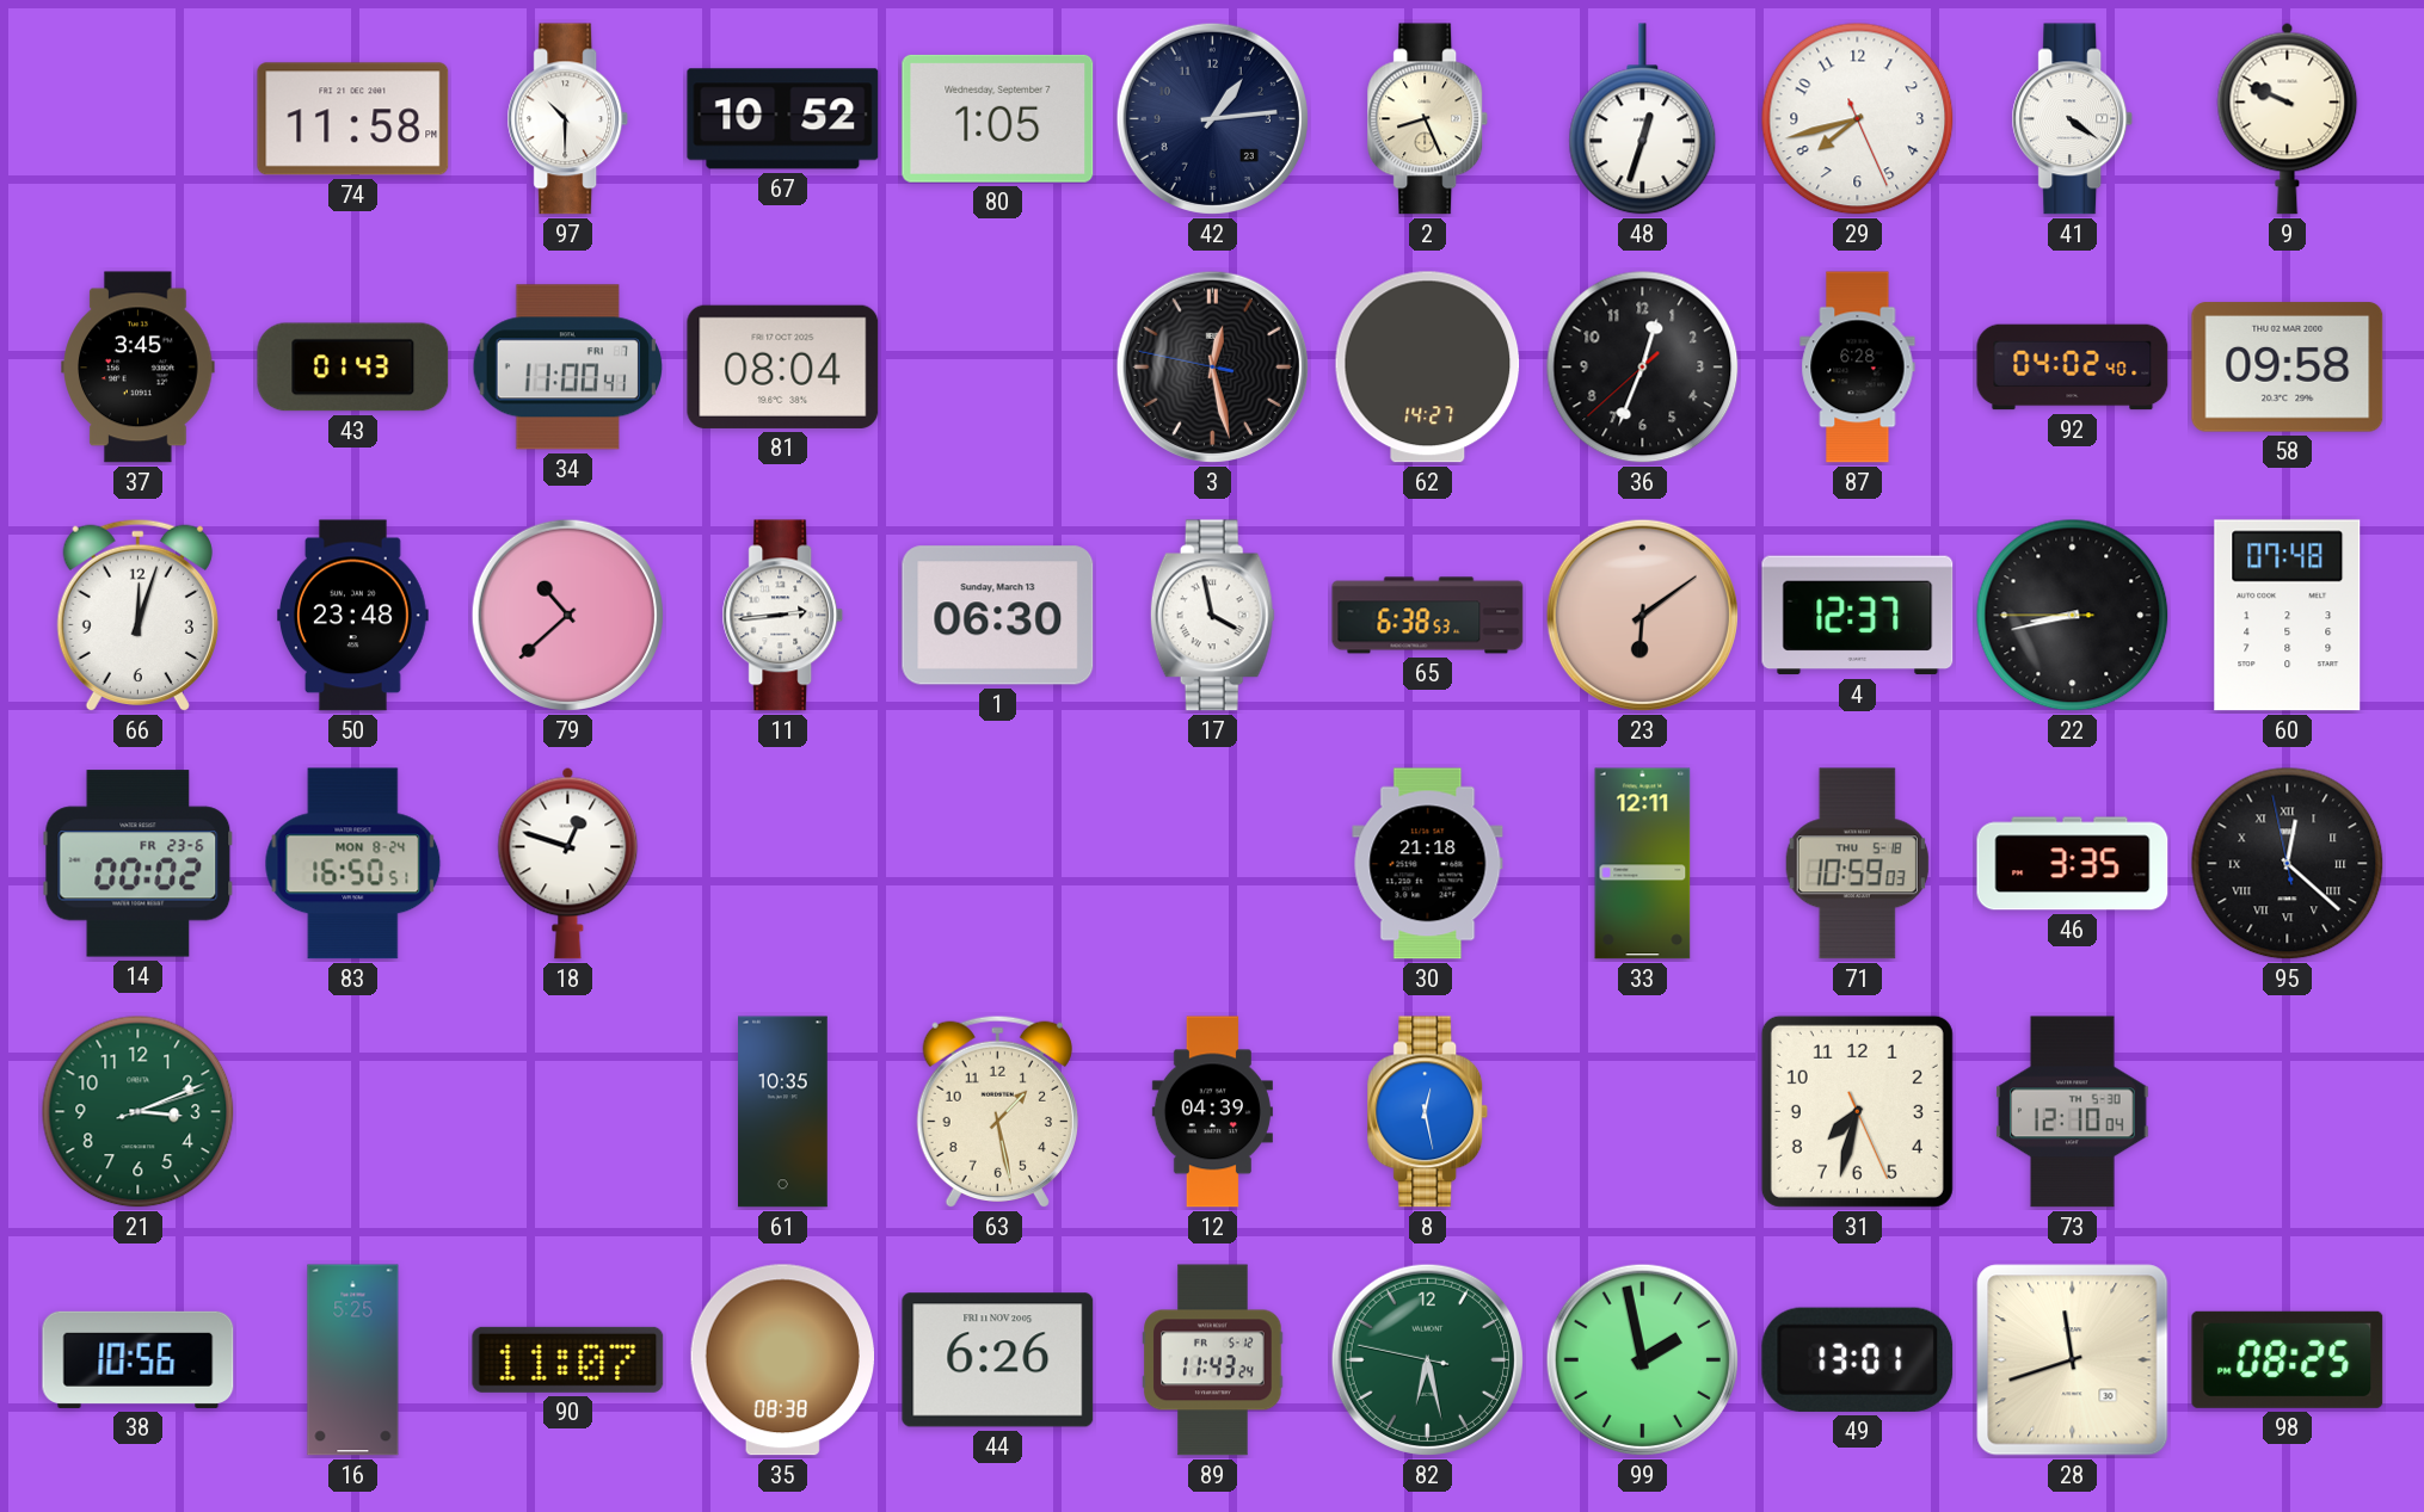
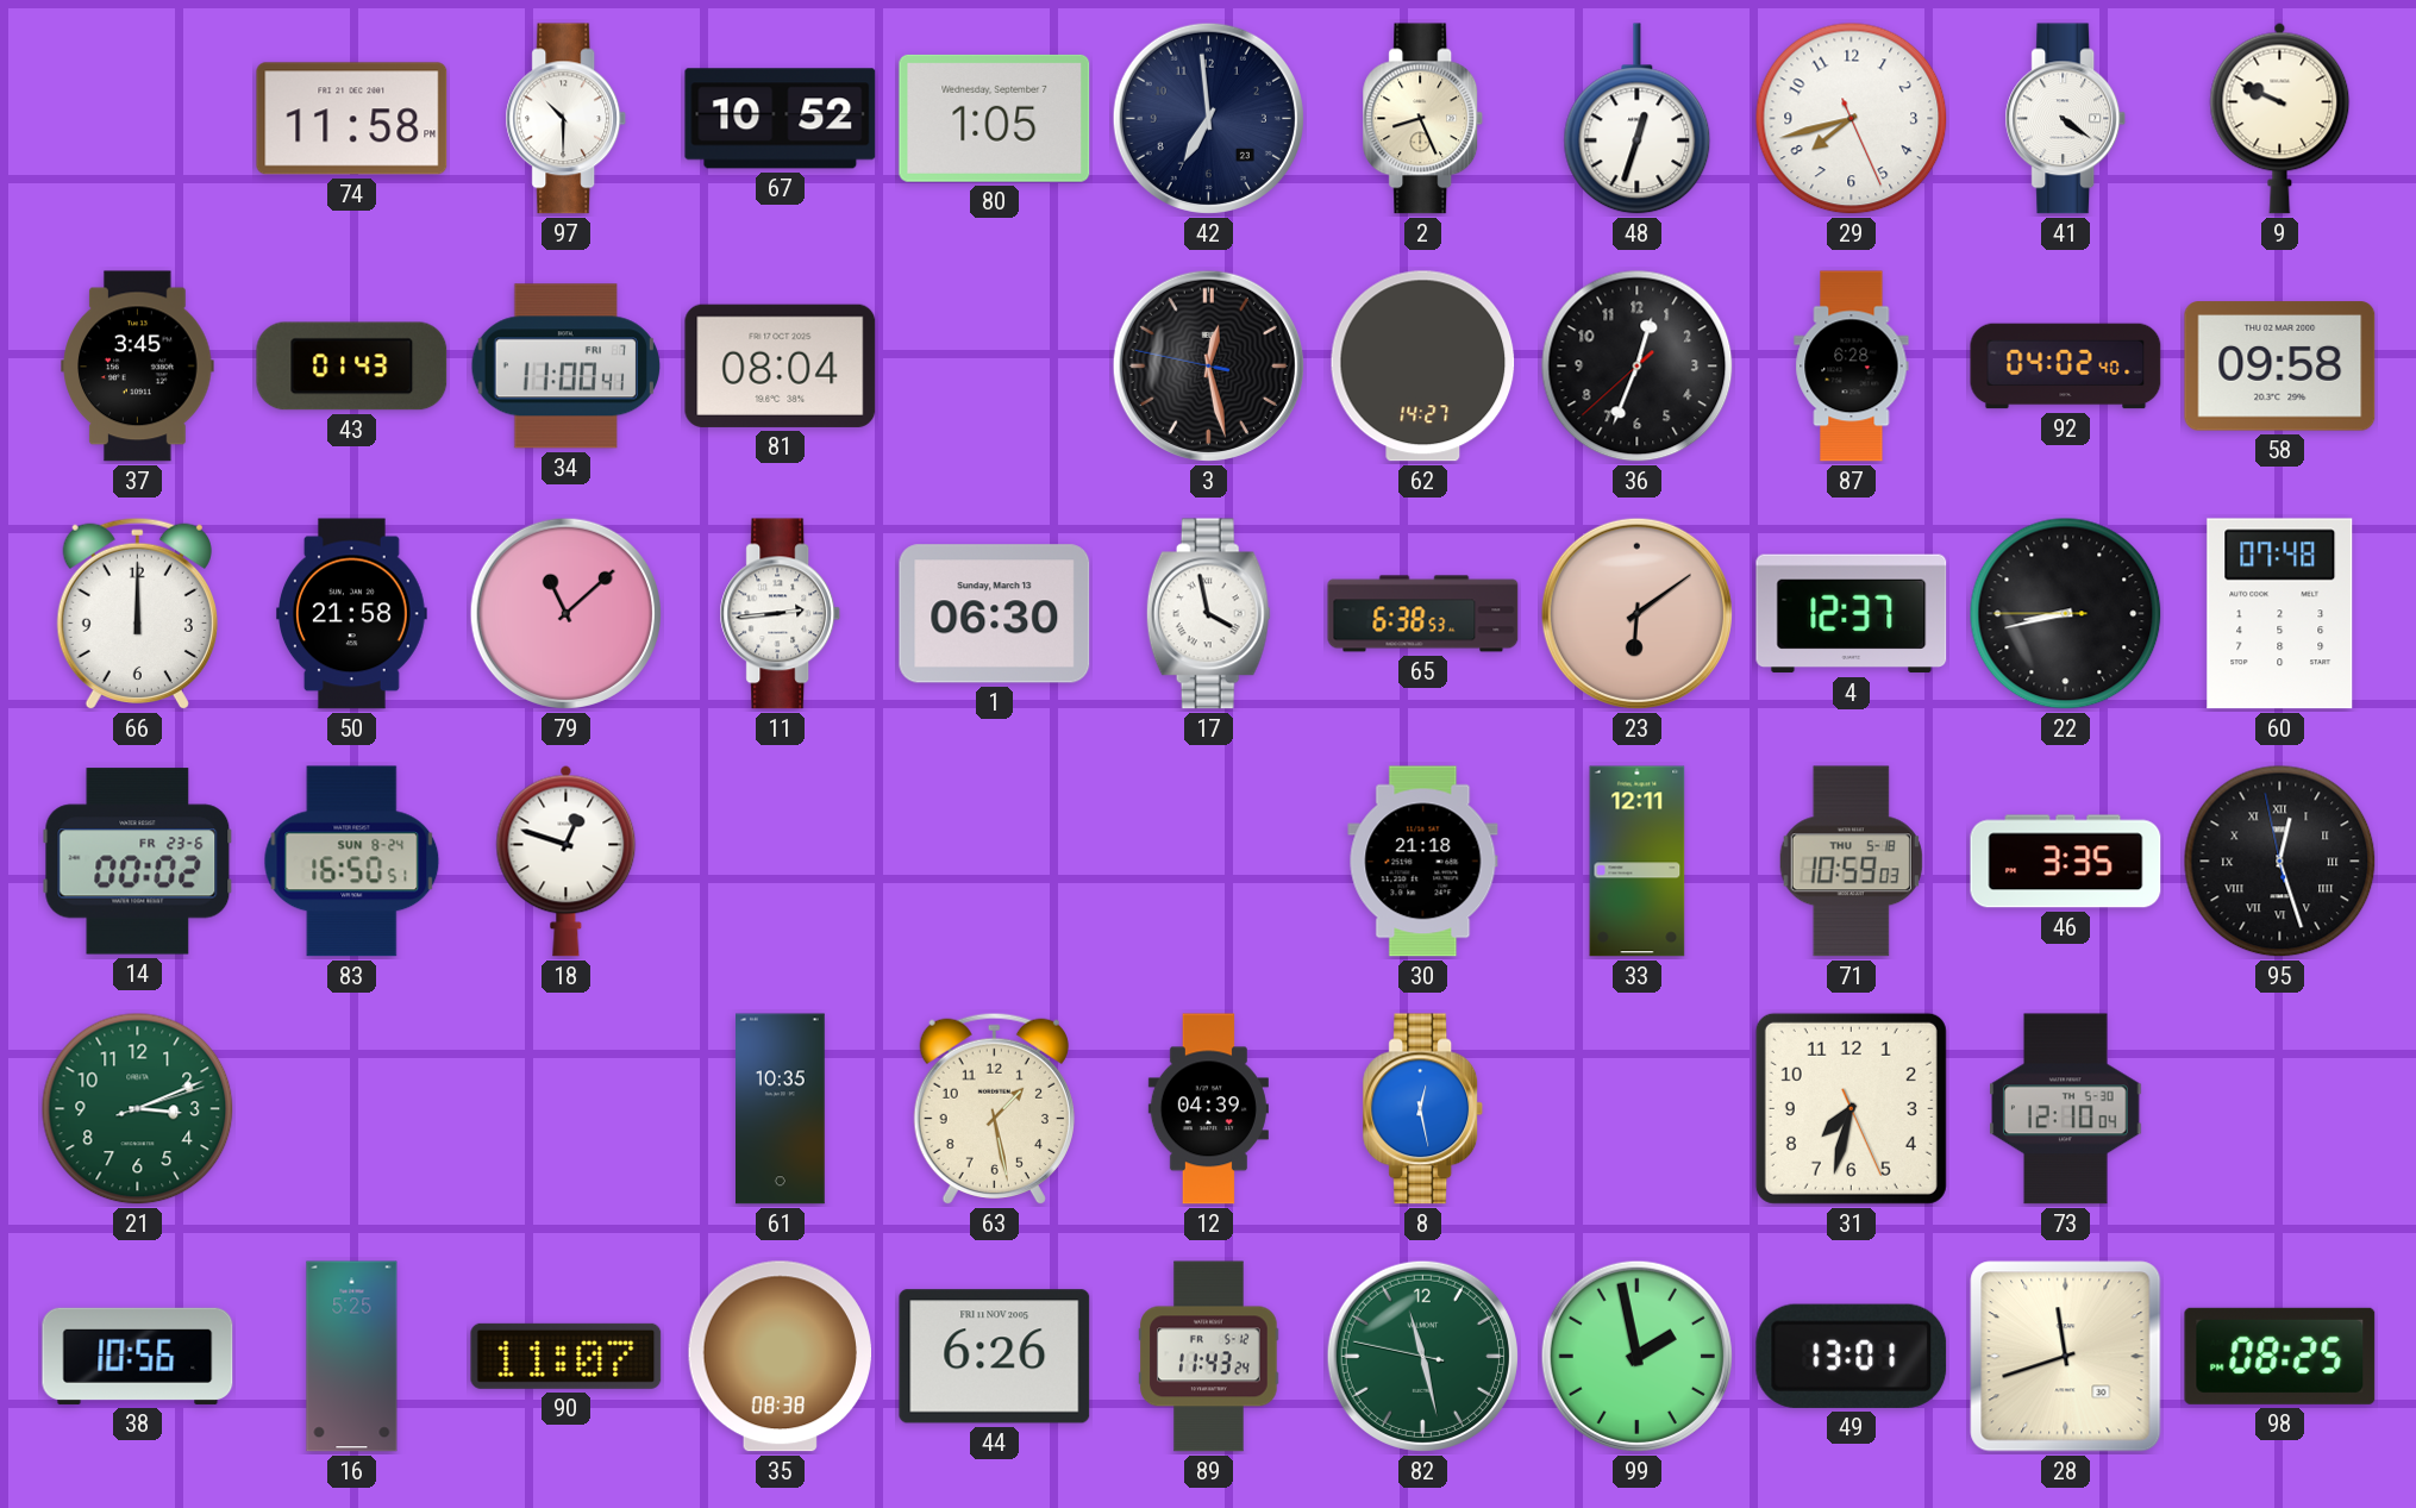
42: 1:14 -> 6:59 (1208, 118)
66: 12:03 -> 12:00 (137, 614)
50: 23:48 -> 21:58 (352, 614)
79: 10:38 -> 11:08 (565, 613)
83 date: MON 8-24 -> SUN 8-24 (352, 862)
95: 12:21 -> 12:26 (2280, 862)
82: 6:27 -> 11:27 (1422, 1356)
